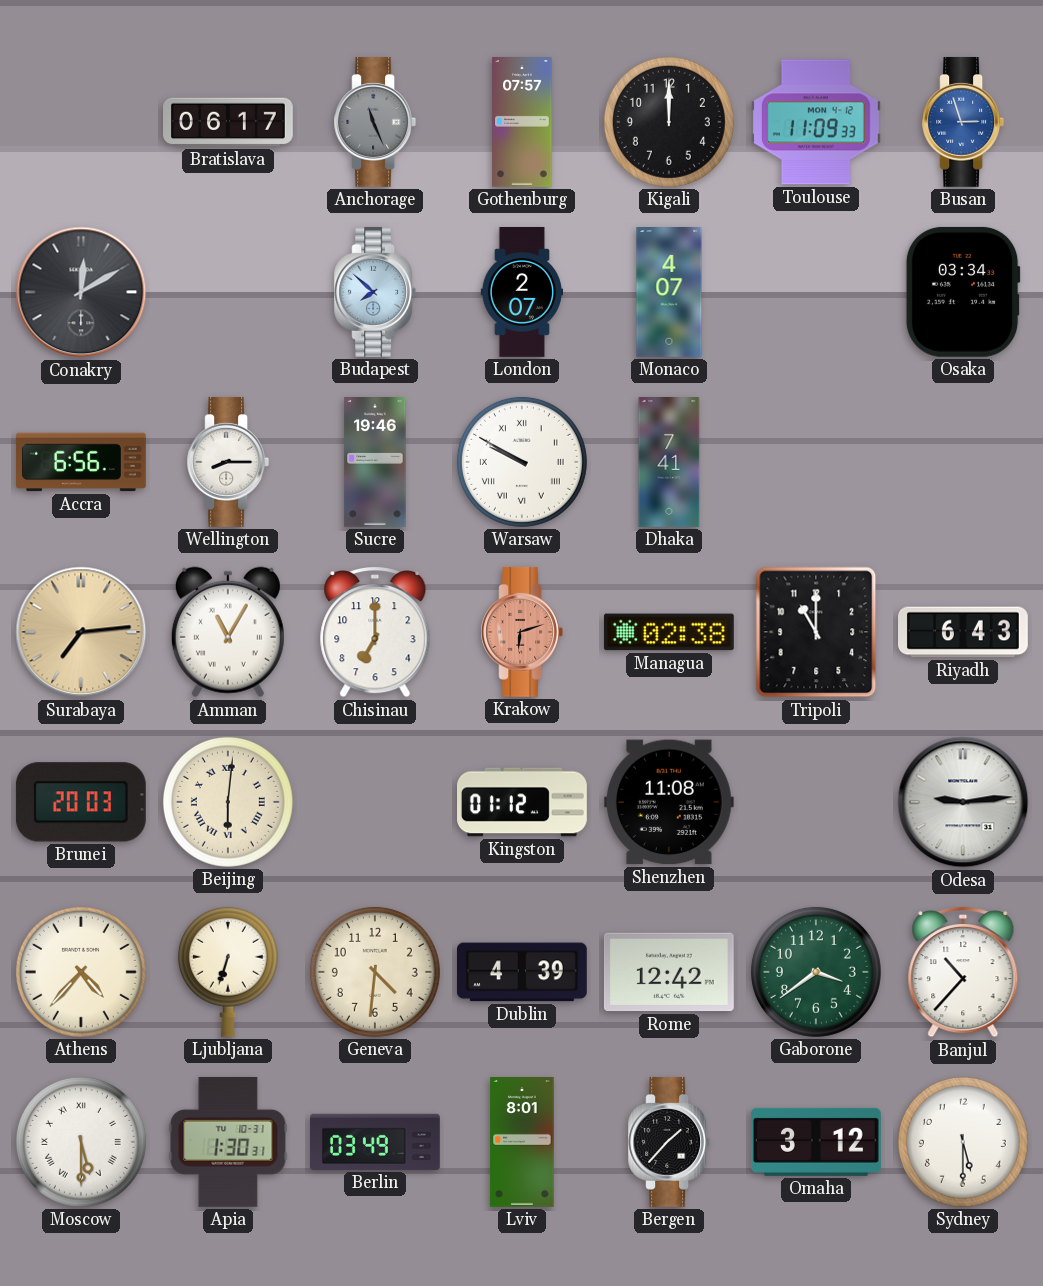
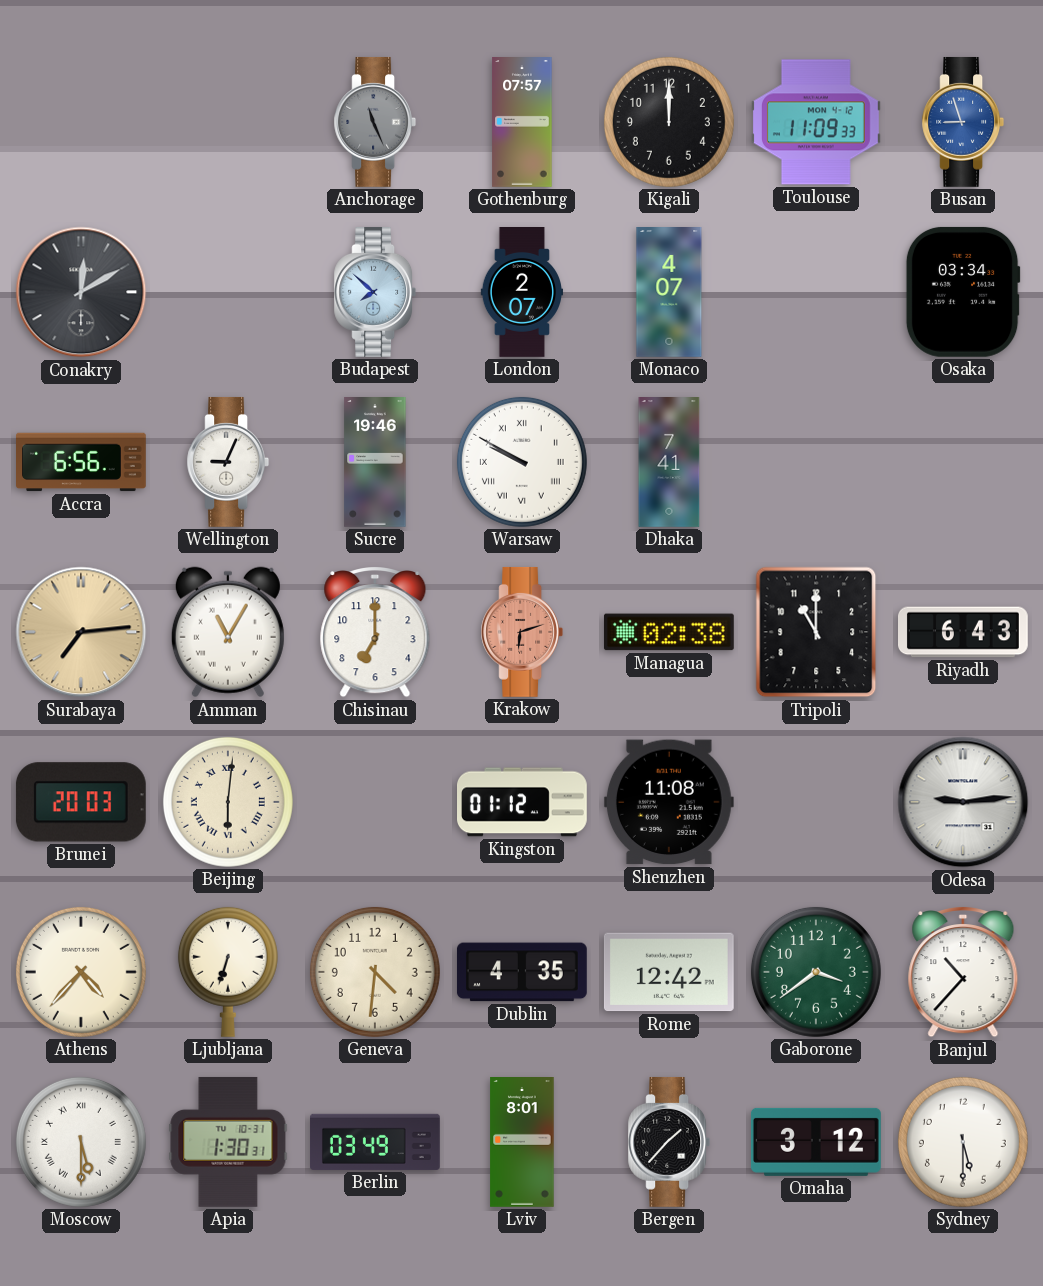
Bratislava: 06:17 -> none (229, 122)
Busan: 2:57 -> 8:57 (963, 122)
Wellington: 8:15 -> 9:04 (228, 462)
Dublin: 4:39 -> 4:35 (522, 972)
